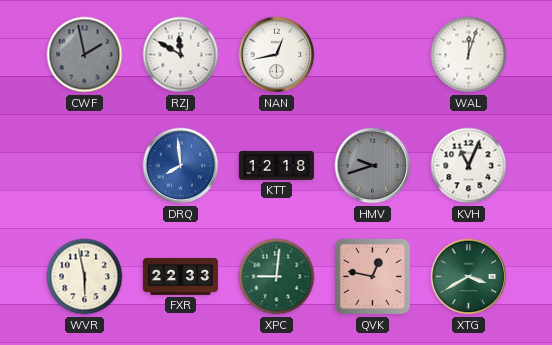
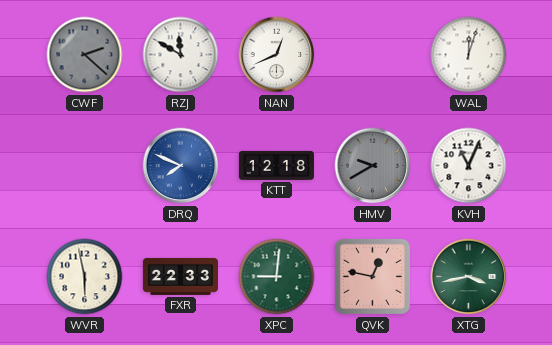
CWF: 1:58 -> 2:22 (85, 55)
NAN: 12:43 -> 12:41 (277, 55)
DRQ: 7:59 -> 7:49 (181, 166)
HMV: 9:42 -> 9:40 (373, 166)
XTG: 3:40 -> 3:43 (469, 277)
